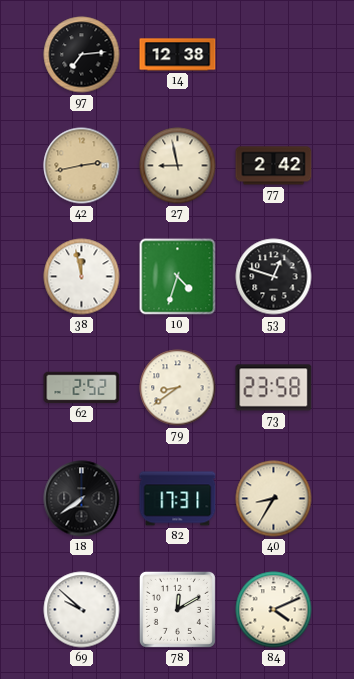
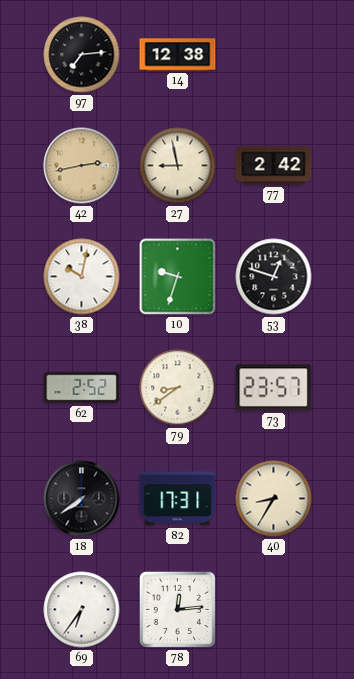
38: 11:58 -> 10:02 (82, 277)
10: 4:33 -> 9:33 (178, 277)
73: 23:58 -> 23:57 (274, 388)
69: 9:52 -> 6:36 (82, 610)
78: 12:10 -> 12:14 (177, 609)
84: 4:11 -> none (274, 610)
